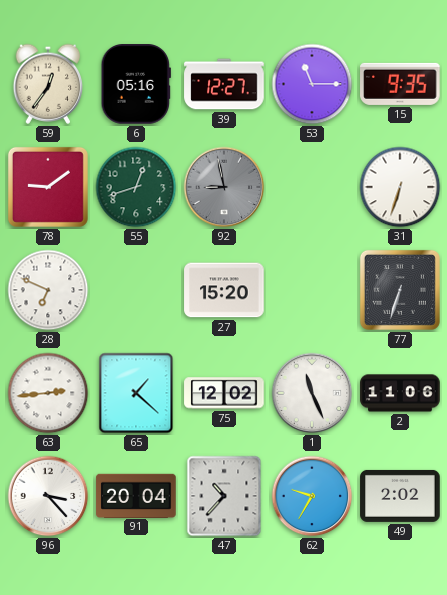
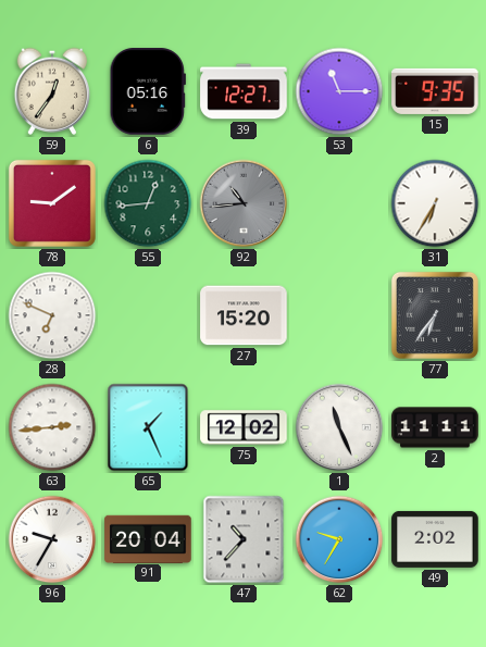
55: 12:42 -> 12:44 (148, 203)
92: 8:58 -> 10:44 (244, 203)
31: 6:33 -> 6:35 (435, 203)
77: 6:33 -> 6:36 (435, 315)
65: 1:22 -> 1:26 (148, 427)
2: 11:06 -> 11:11 (435, 427)
96: 3:23 -> 9:35 (52, 539)
